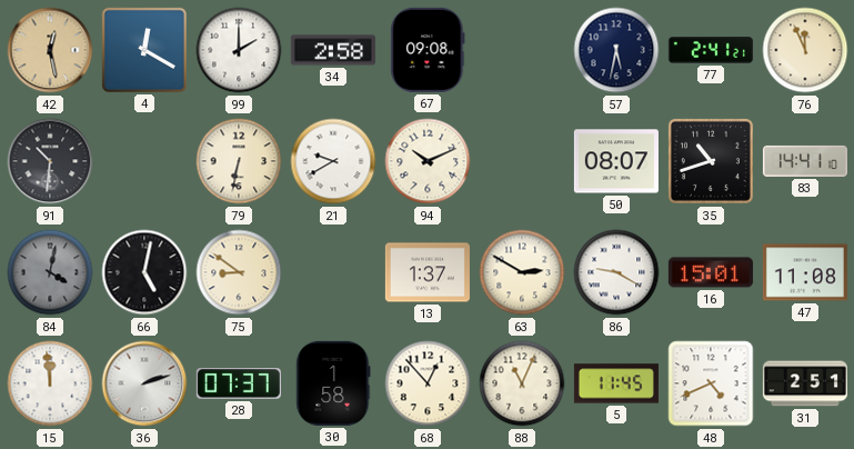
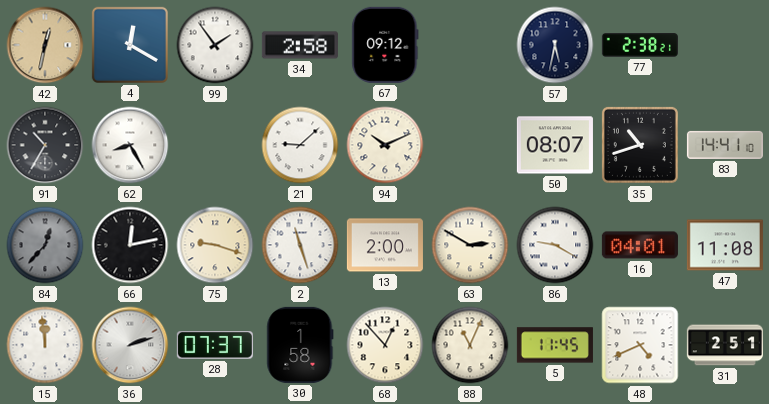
42: 12:28 -> 12:32 (45, 45)
99: 2:00 -> 1:54 (215, 45)
67: 09:08 -> 09:12 (385, 45)
77: 2:41 -> 2:38 (640, 45)
76: 11:56 -> none (805, 50)
91: 10:31 -> 10:35 (45, 145)
62: none -> 8:25 (130, 145)
79: 6:32 -> none (239, 161)
21: 9:40 -> 9:08 (300, 145)
84: 4:02 -> 12:37 (45, 245)
66: 5:02 -> 12:13 (130, 245)
75: 8:51 -> 9:18 (215, 245)
2: none -> 11:27 (300, 245)
13: 1:37 -> 2:00 (385, 245)
16: 15:01 -> 04:01 (640, 245)
